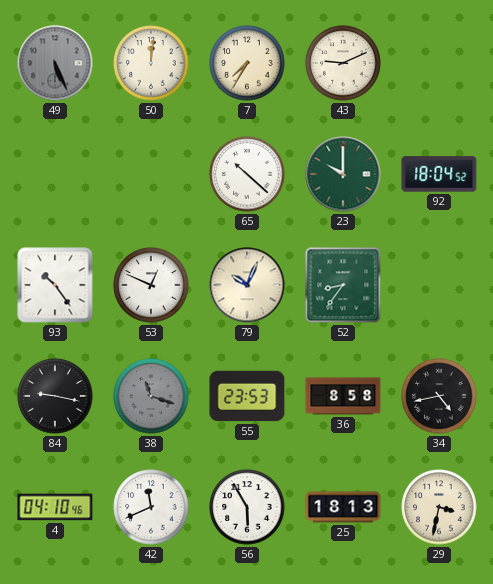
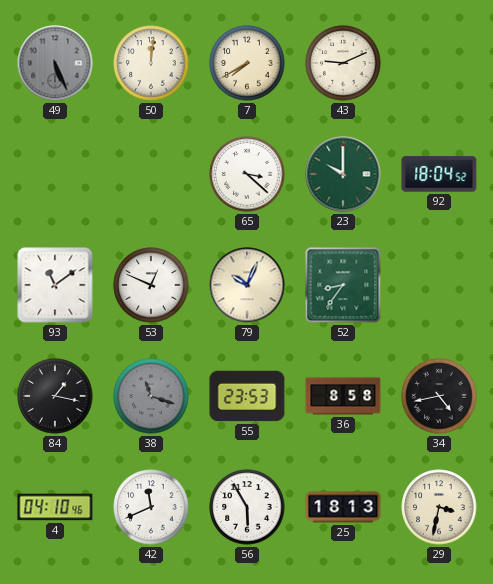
7: 7:35 -> 7:40 (247, 63)
65: 10:22 -> 3:22 (247, 174)
93: 10:24 -> 11:09 (55, 285)
84: 9:17 -> 1:17 (55, 396)
